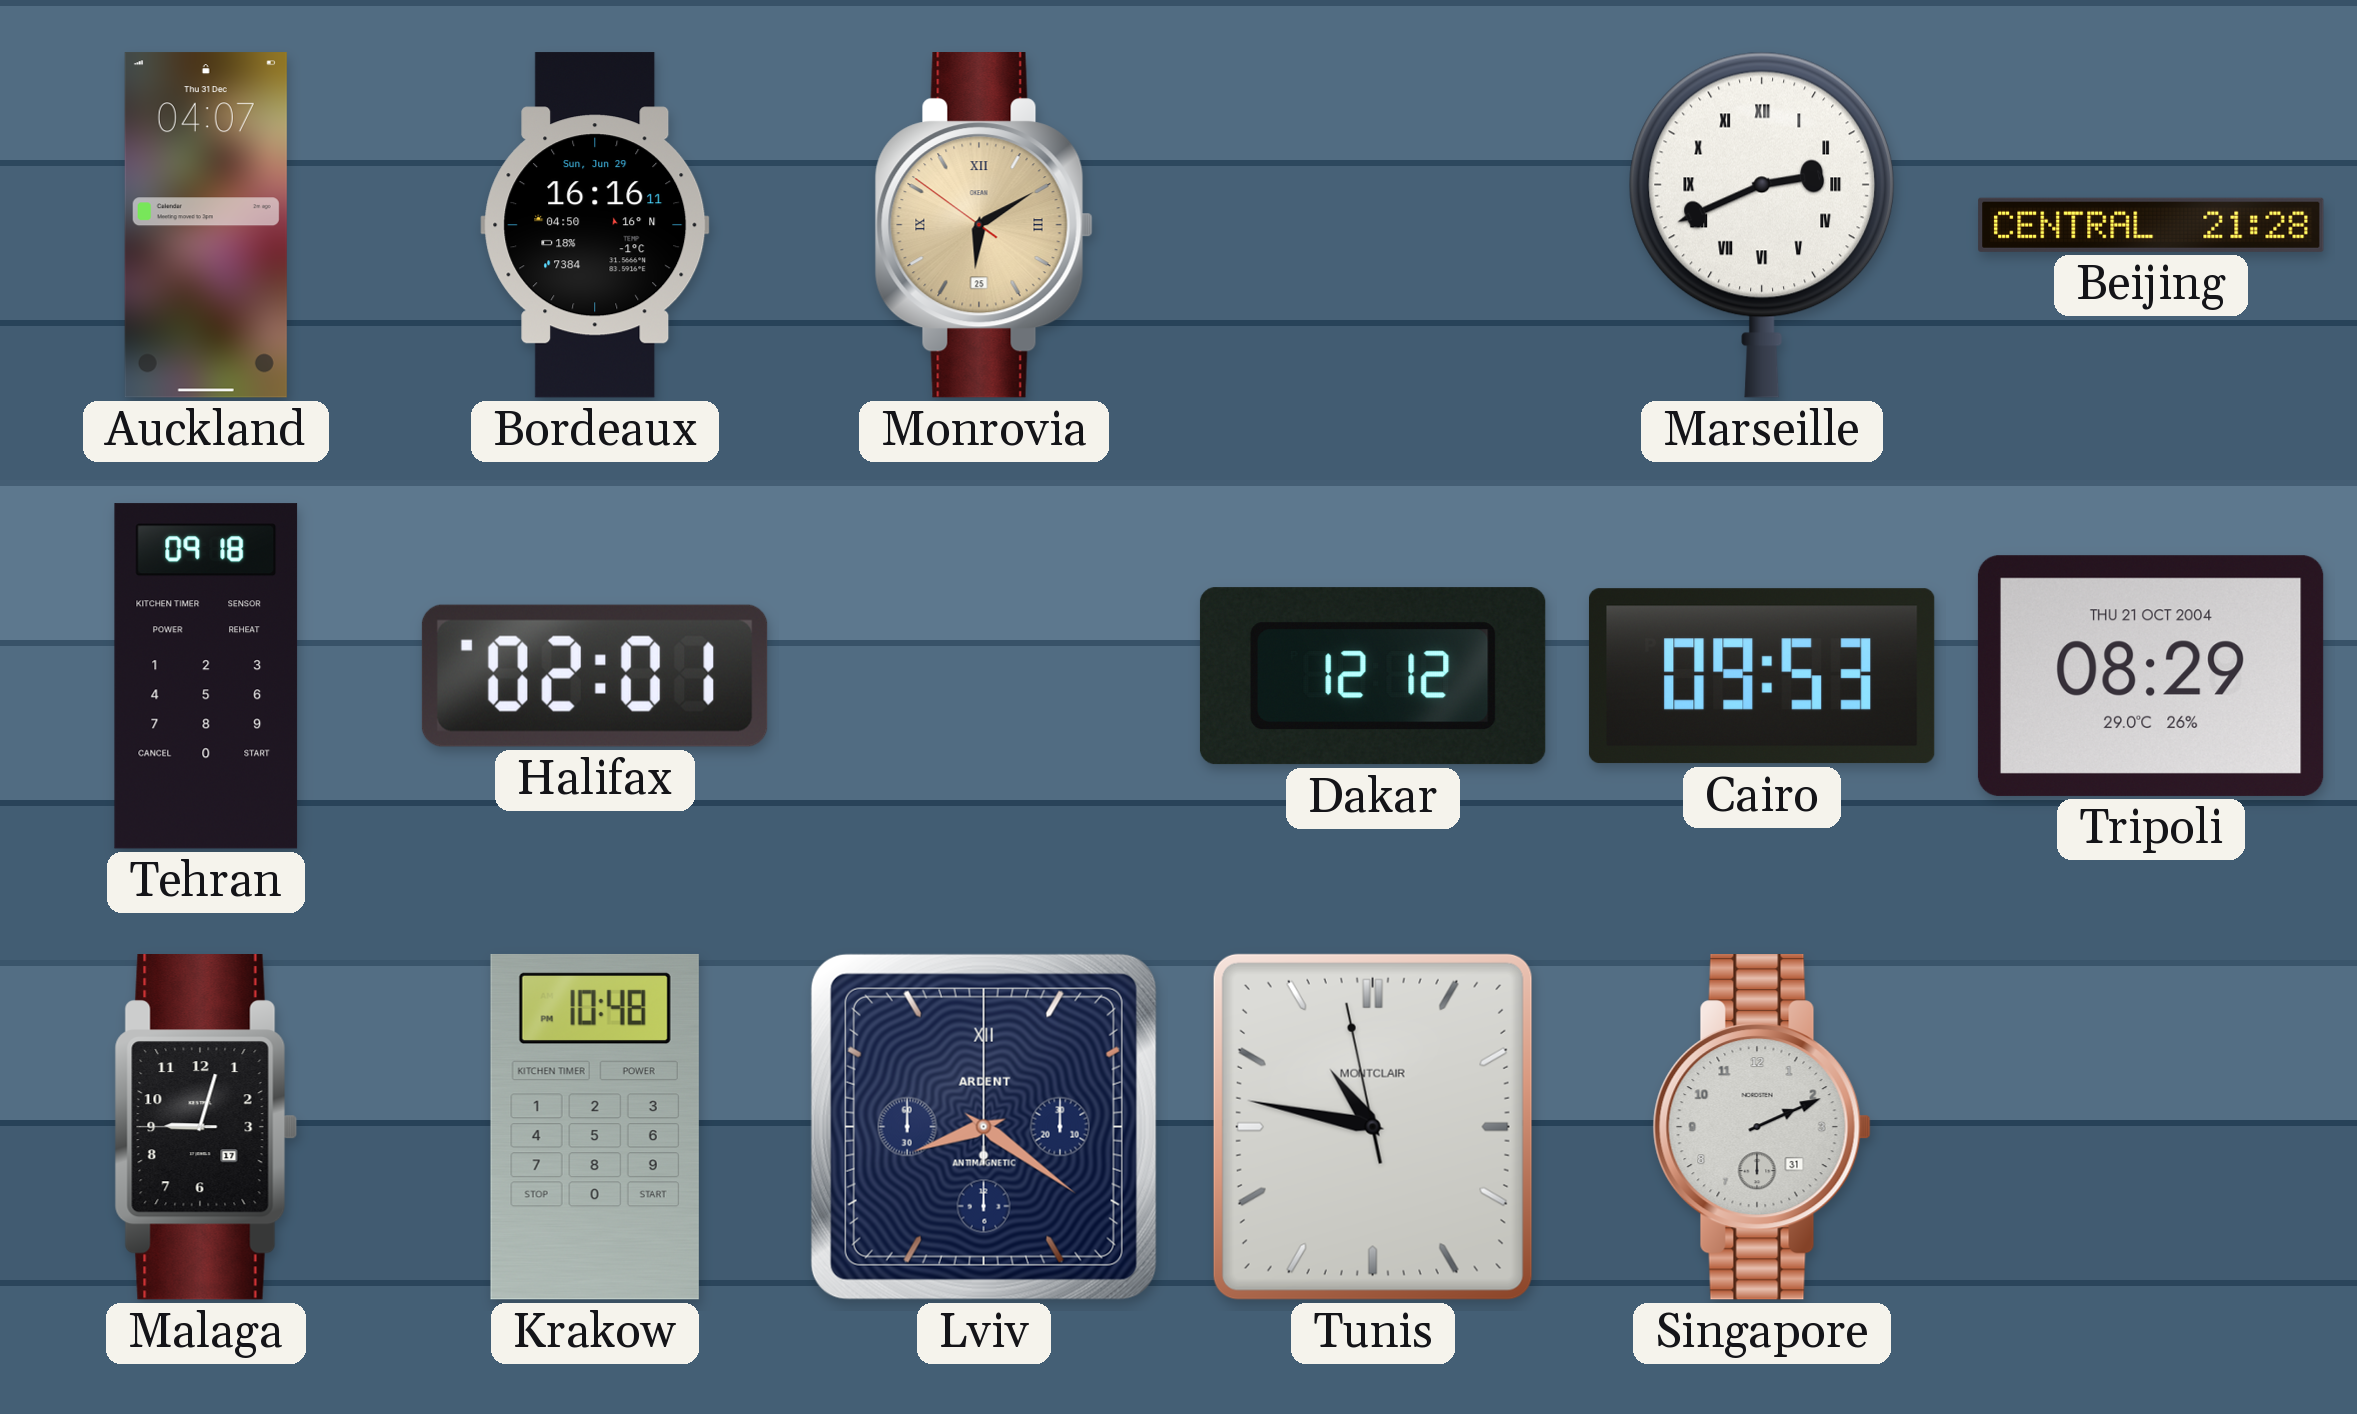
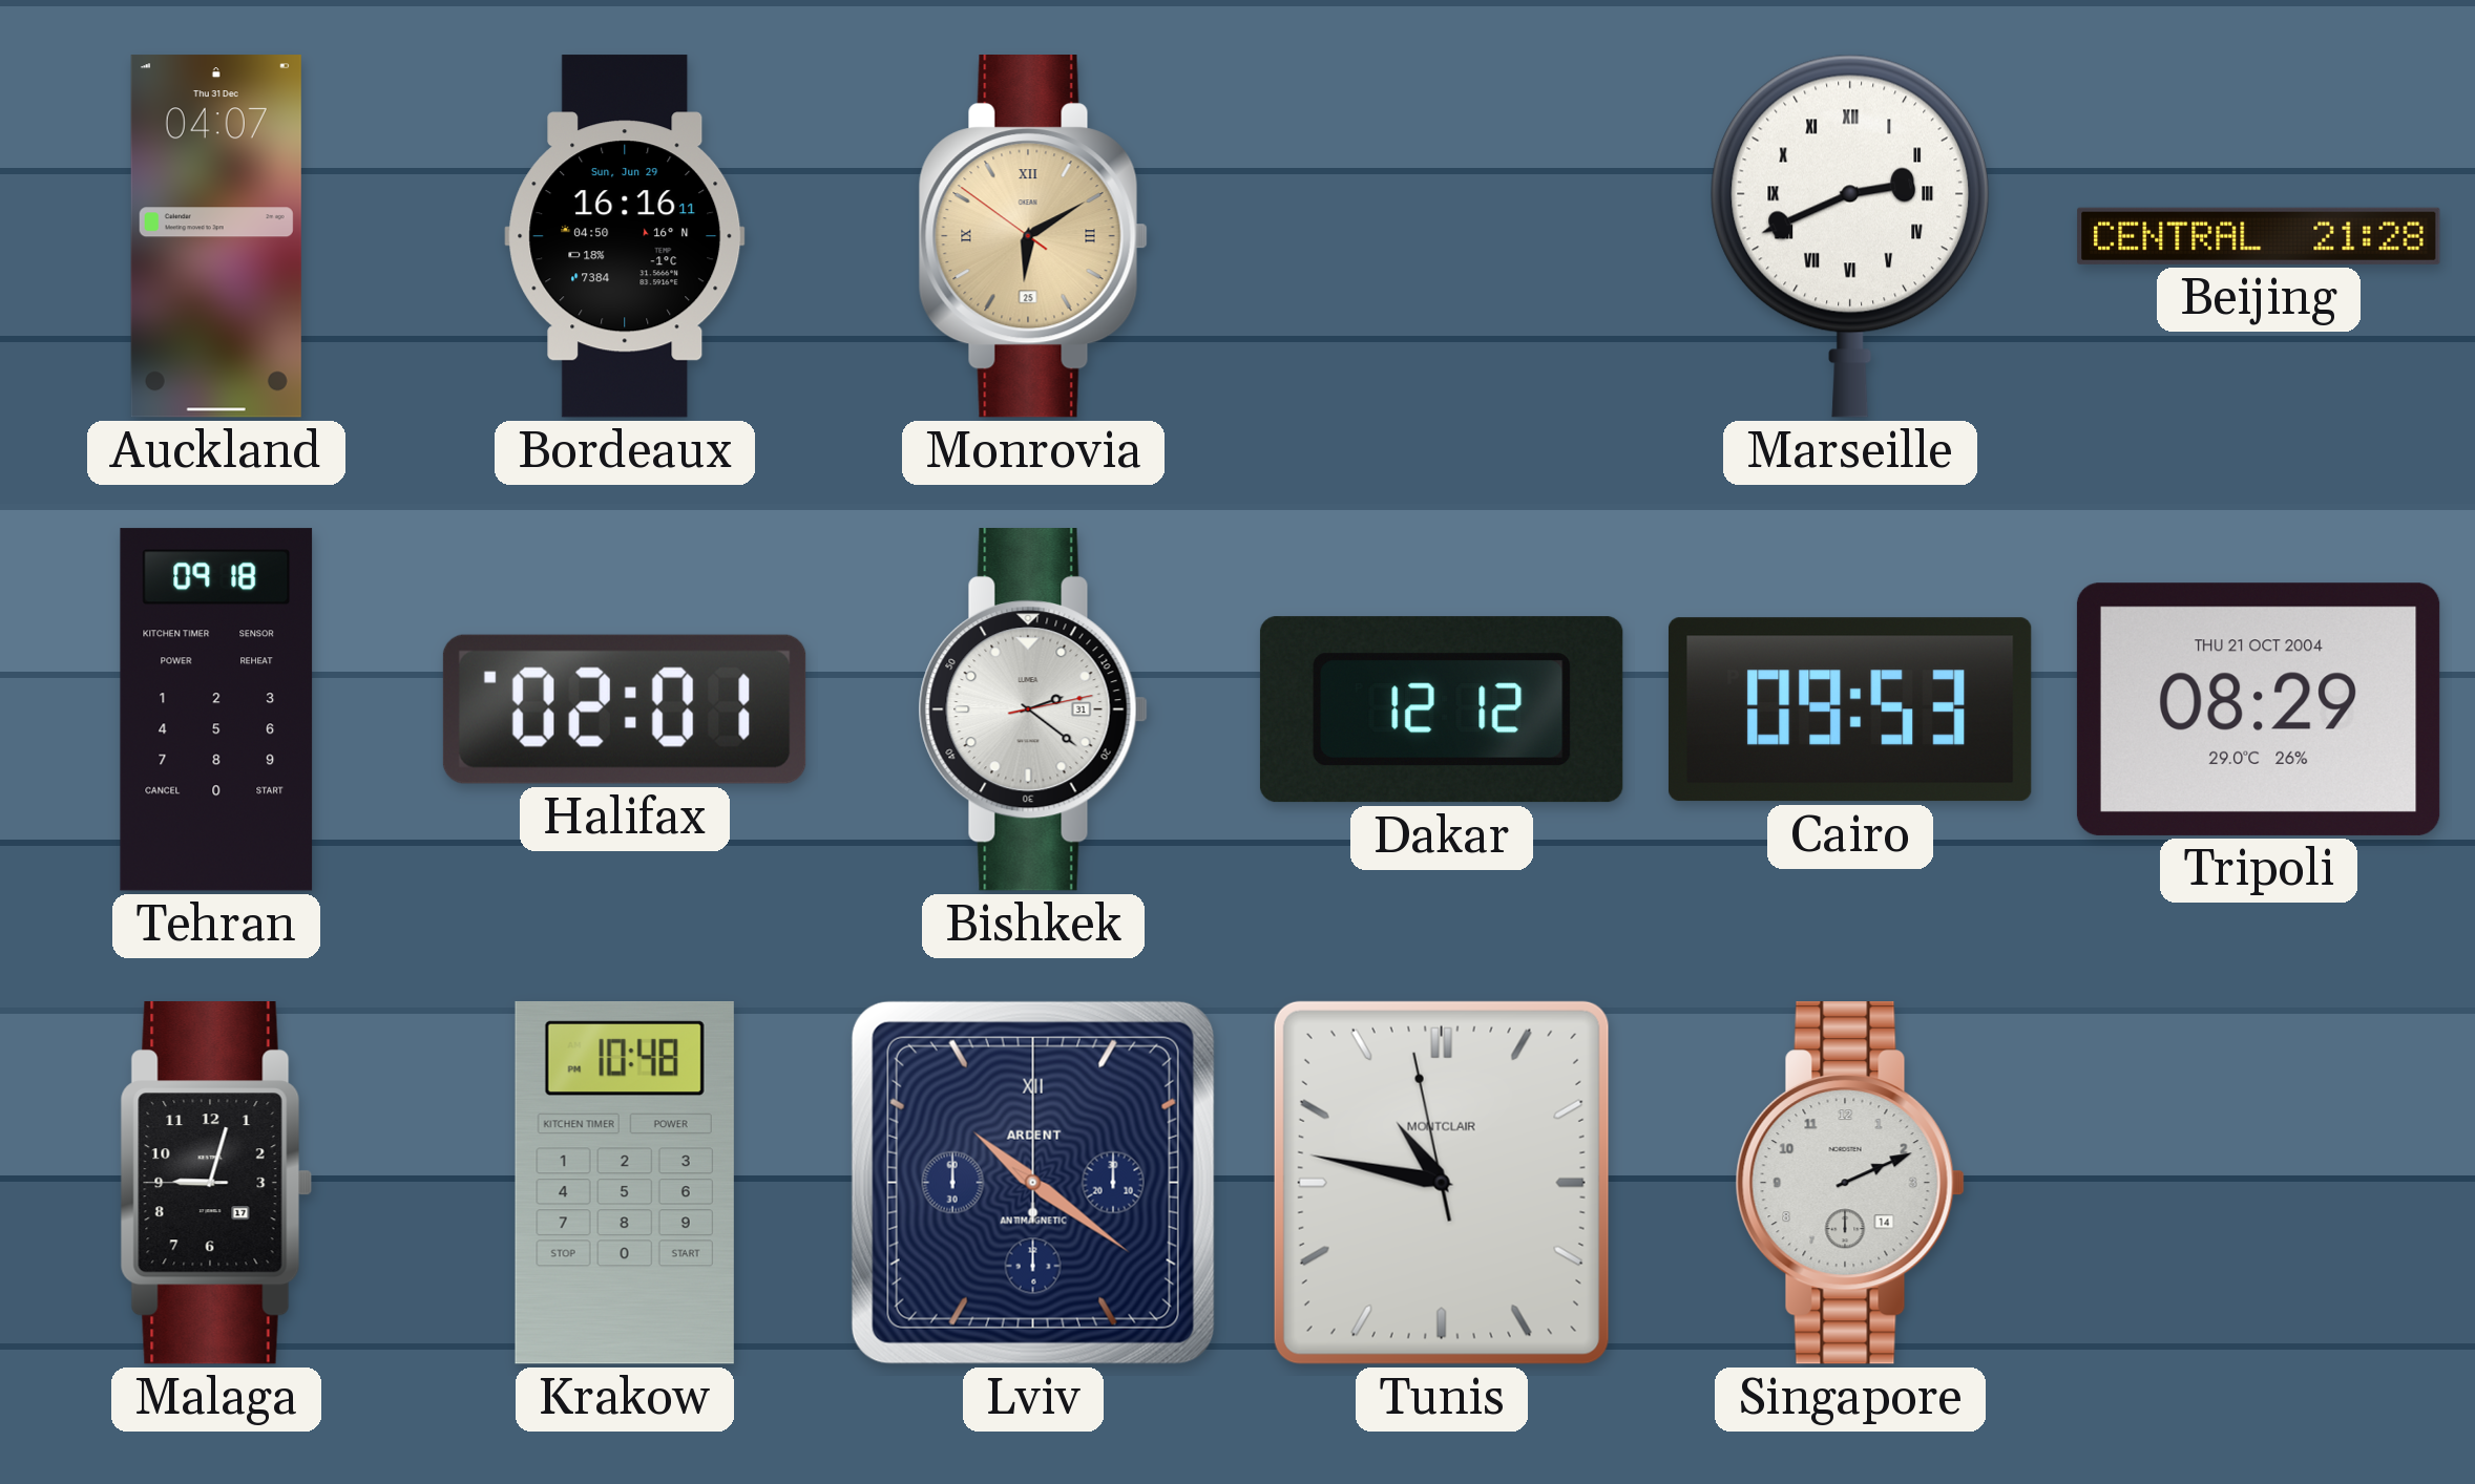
Bishkek: none -> 2:21 (1033, 711)
Lviv: 8:21 -> 10:21 (1033, 1183)
Singapore date: 31 -> 14 (1850, 1184)
